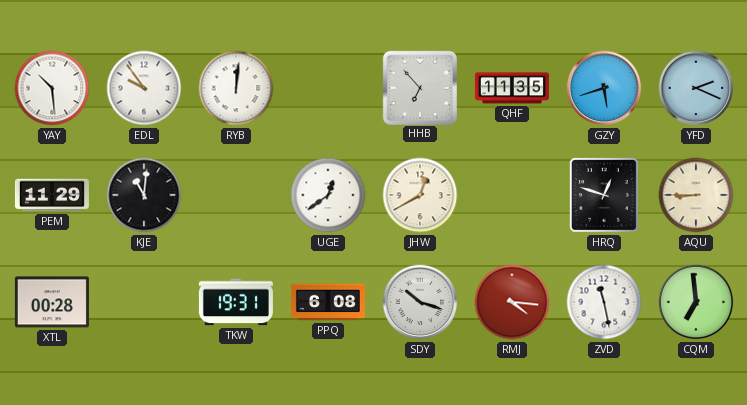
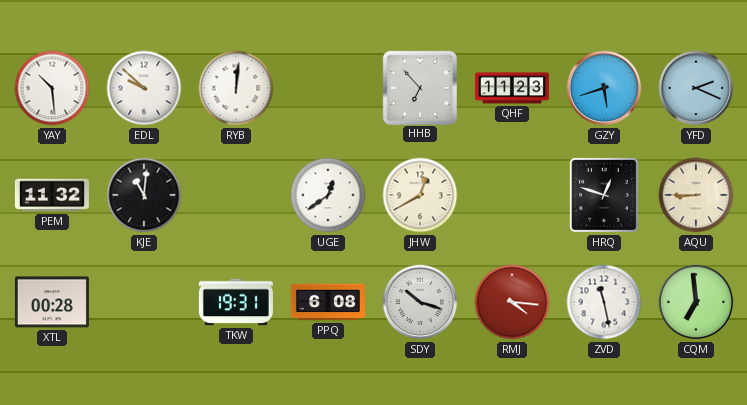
EDL: 9:54 -> 9:52 (144, 88)
QHF: 11:35 -> 11:23 (512, 88)
PEM: 11:29 -> 11:32 (52, 195)
